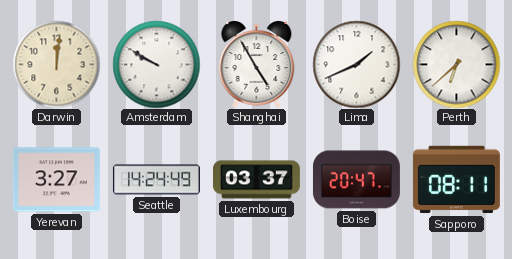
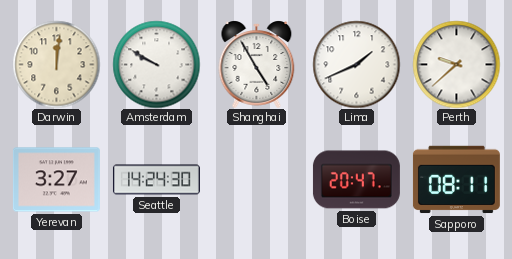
Perth: 6:38 -> 9:38 (456, 64)
Seattle: 14:24:49 -> 14:24:30 (156, 180)
Luxembourg: 03:37 -> none (256, 180)
